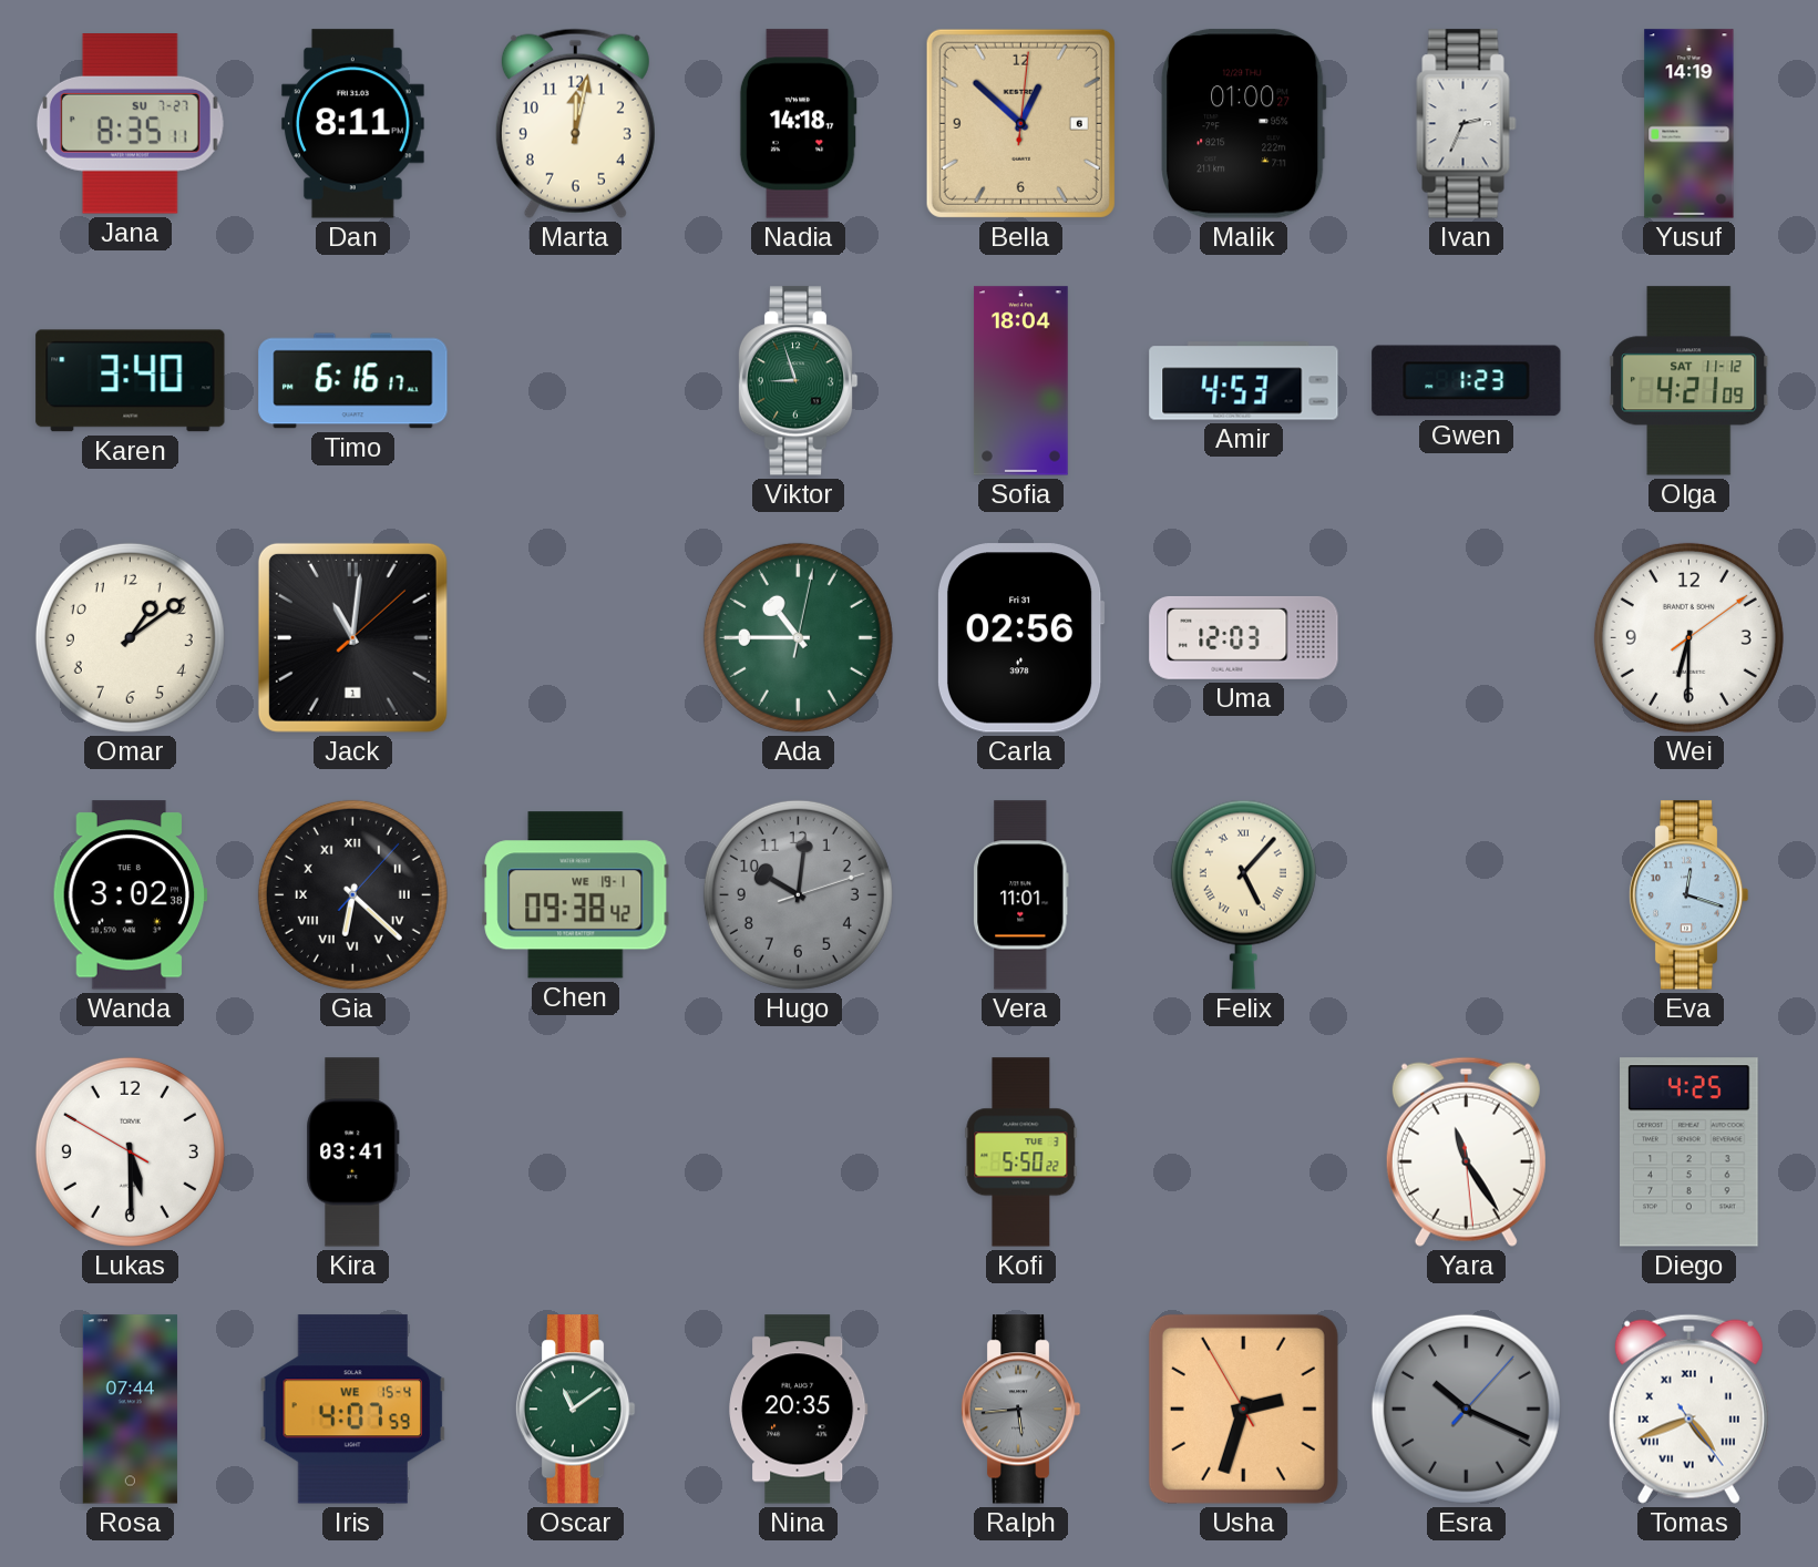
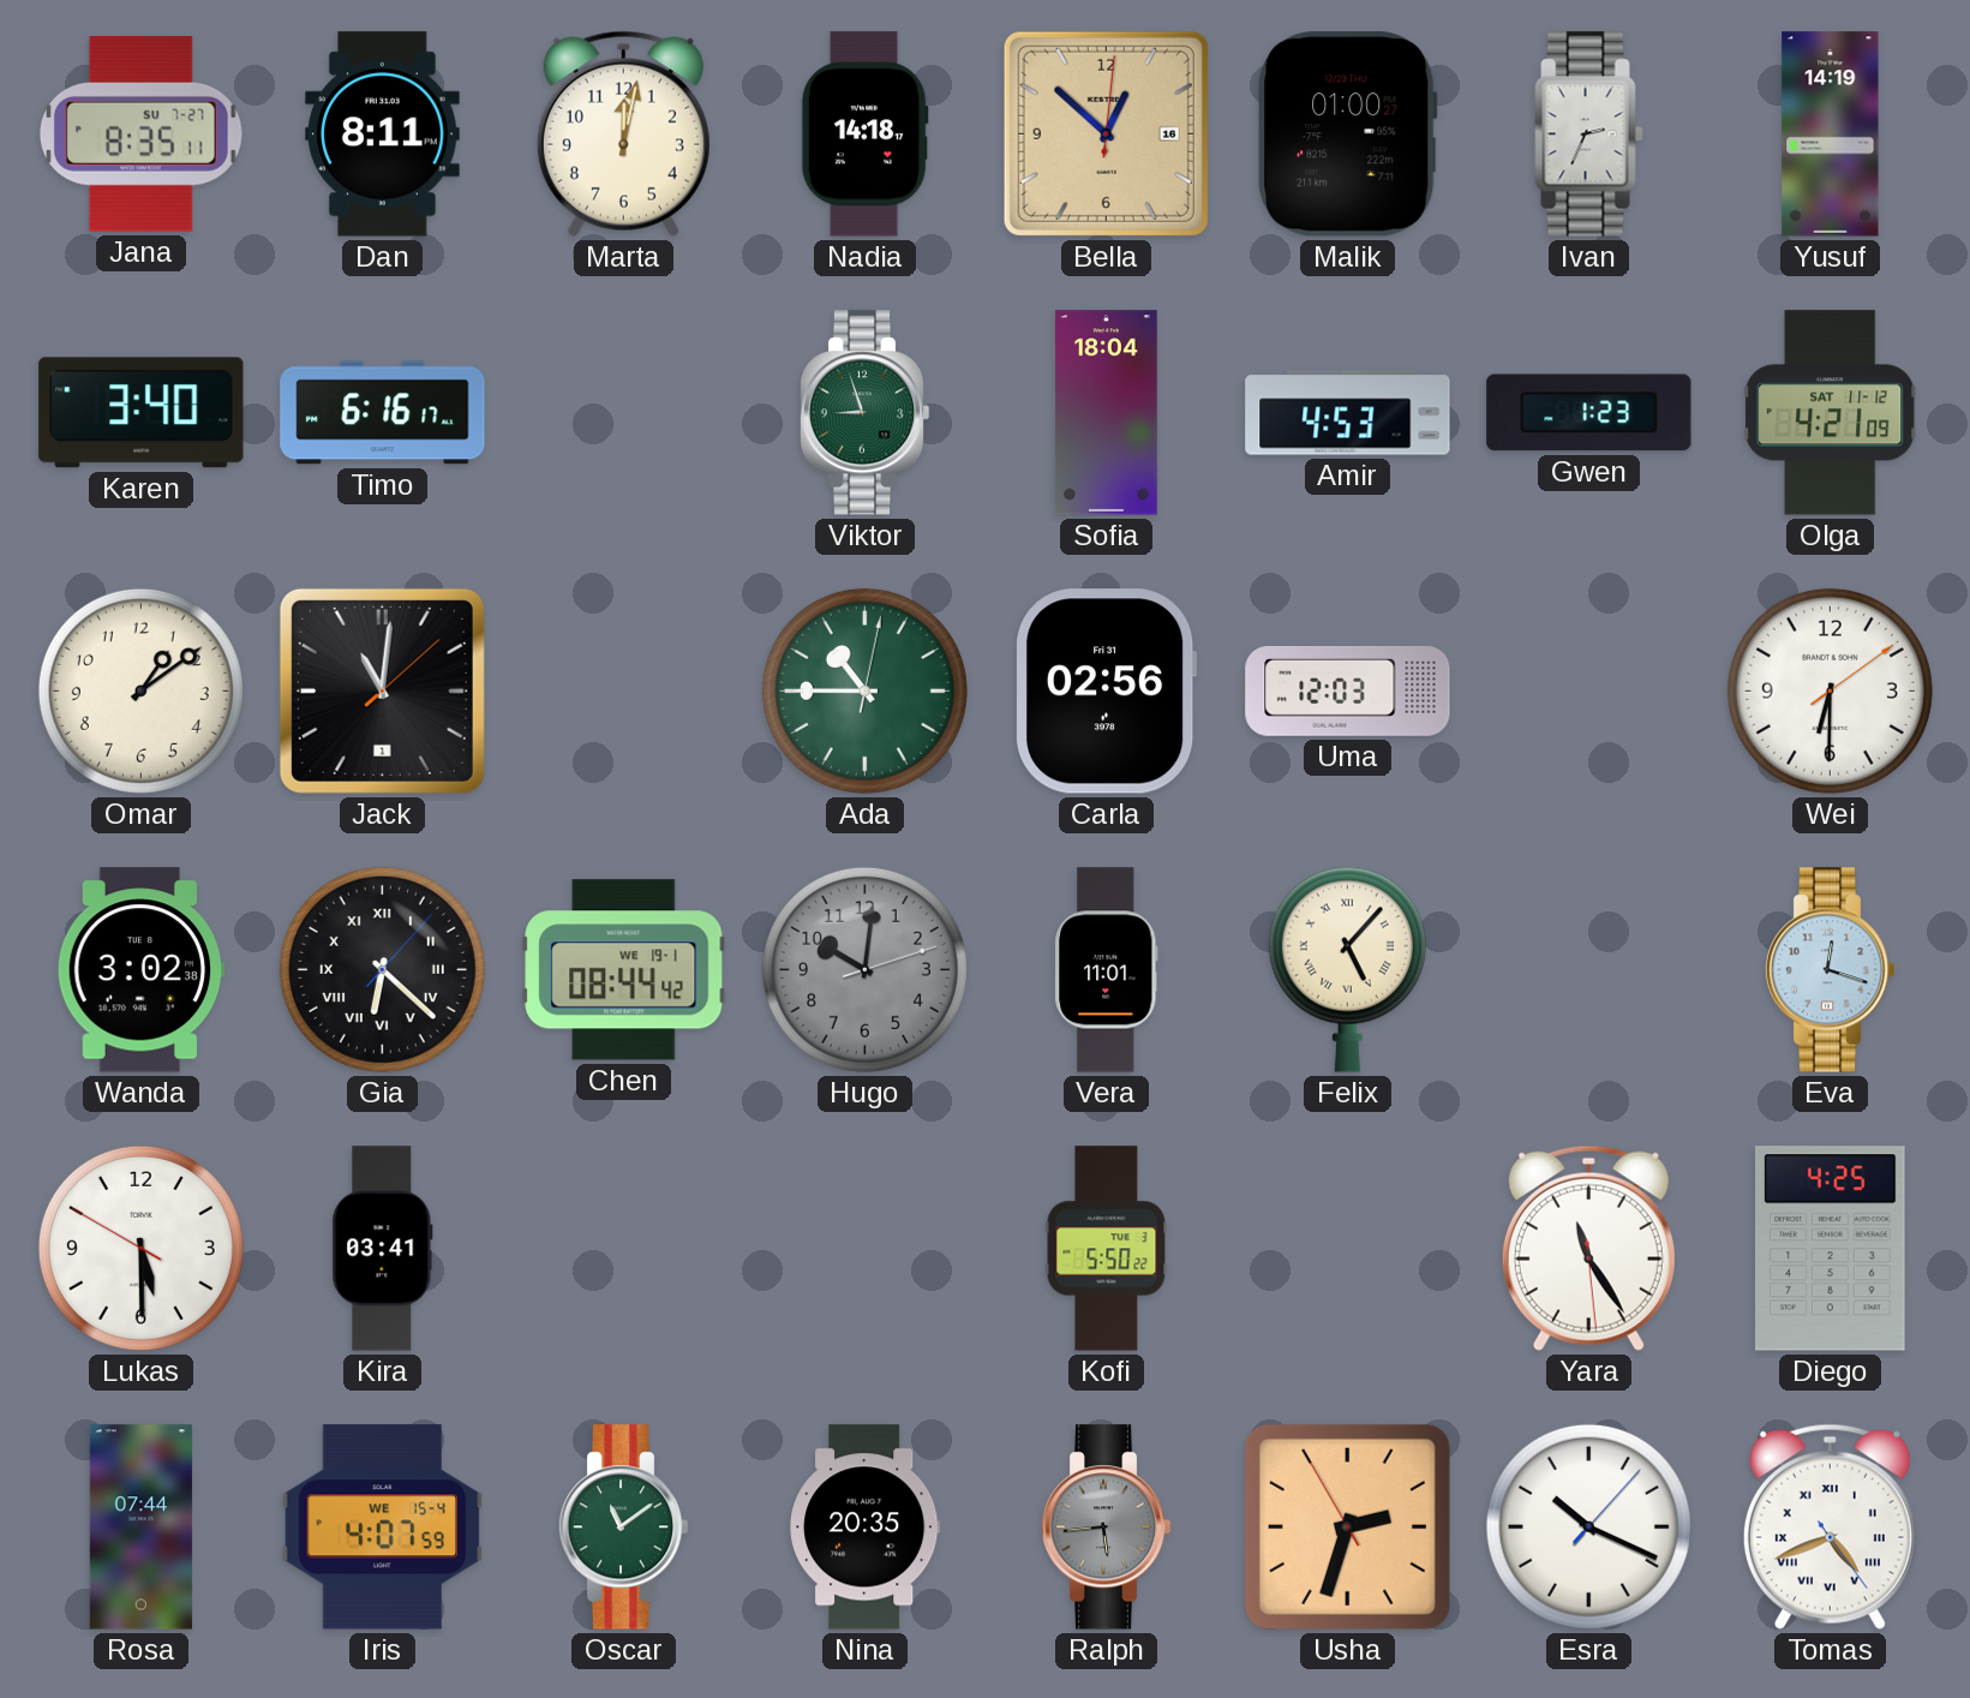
Bella date: 6 -> 16 (1106, 133)
Chen: 09:38 -> 08:44 (624, 970)
Esra dial: grey -> white (1588, 1526)
